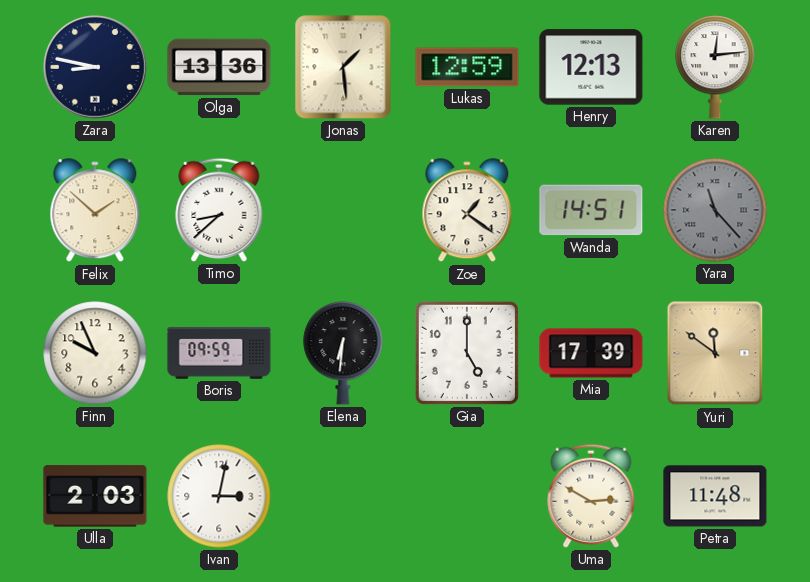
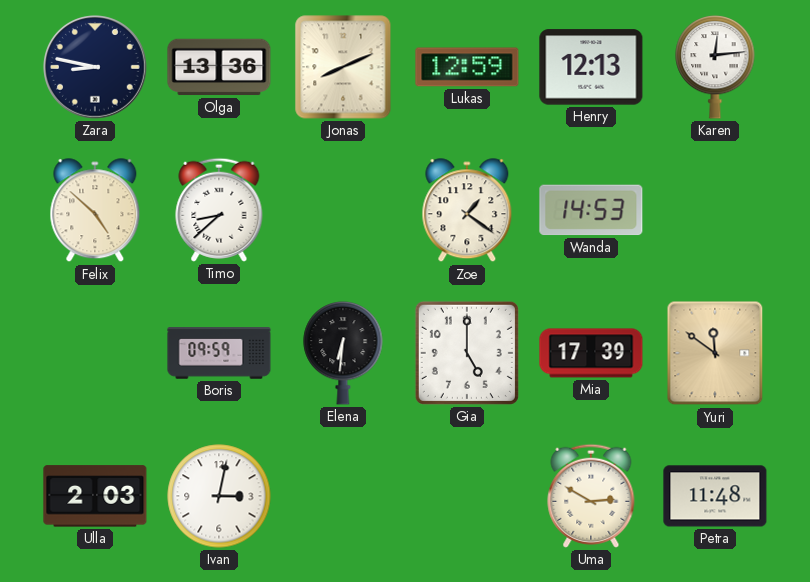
Jonas: 1:29 -> 8:11 (343, 67)
Felix: 1:52 -> 4:52 (95, 211)
Wanda: 14:51 -> 14:53 (591, 210)
Yara: 11:23 -> none (715, 210)
Finn: 9:56 -> none (95, 353)
